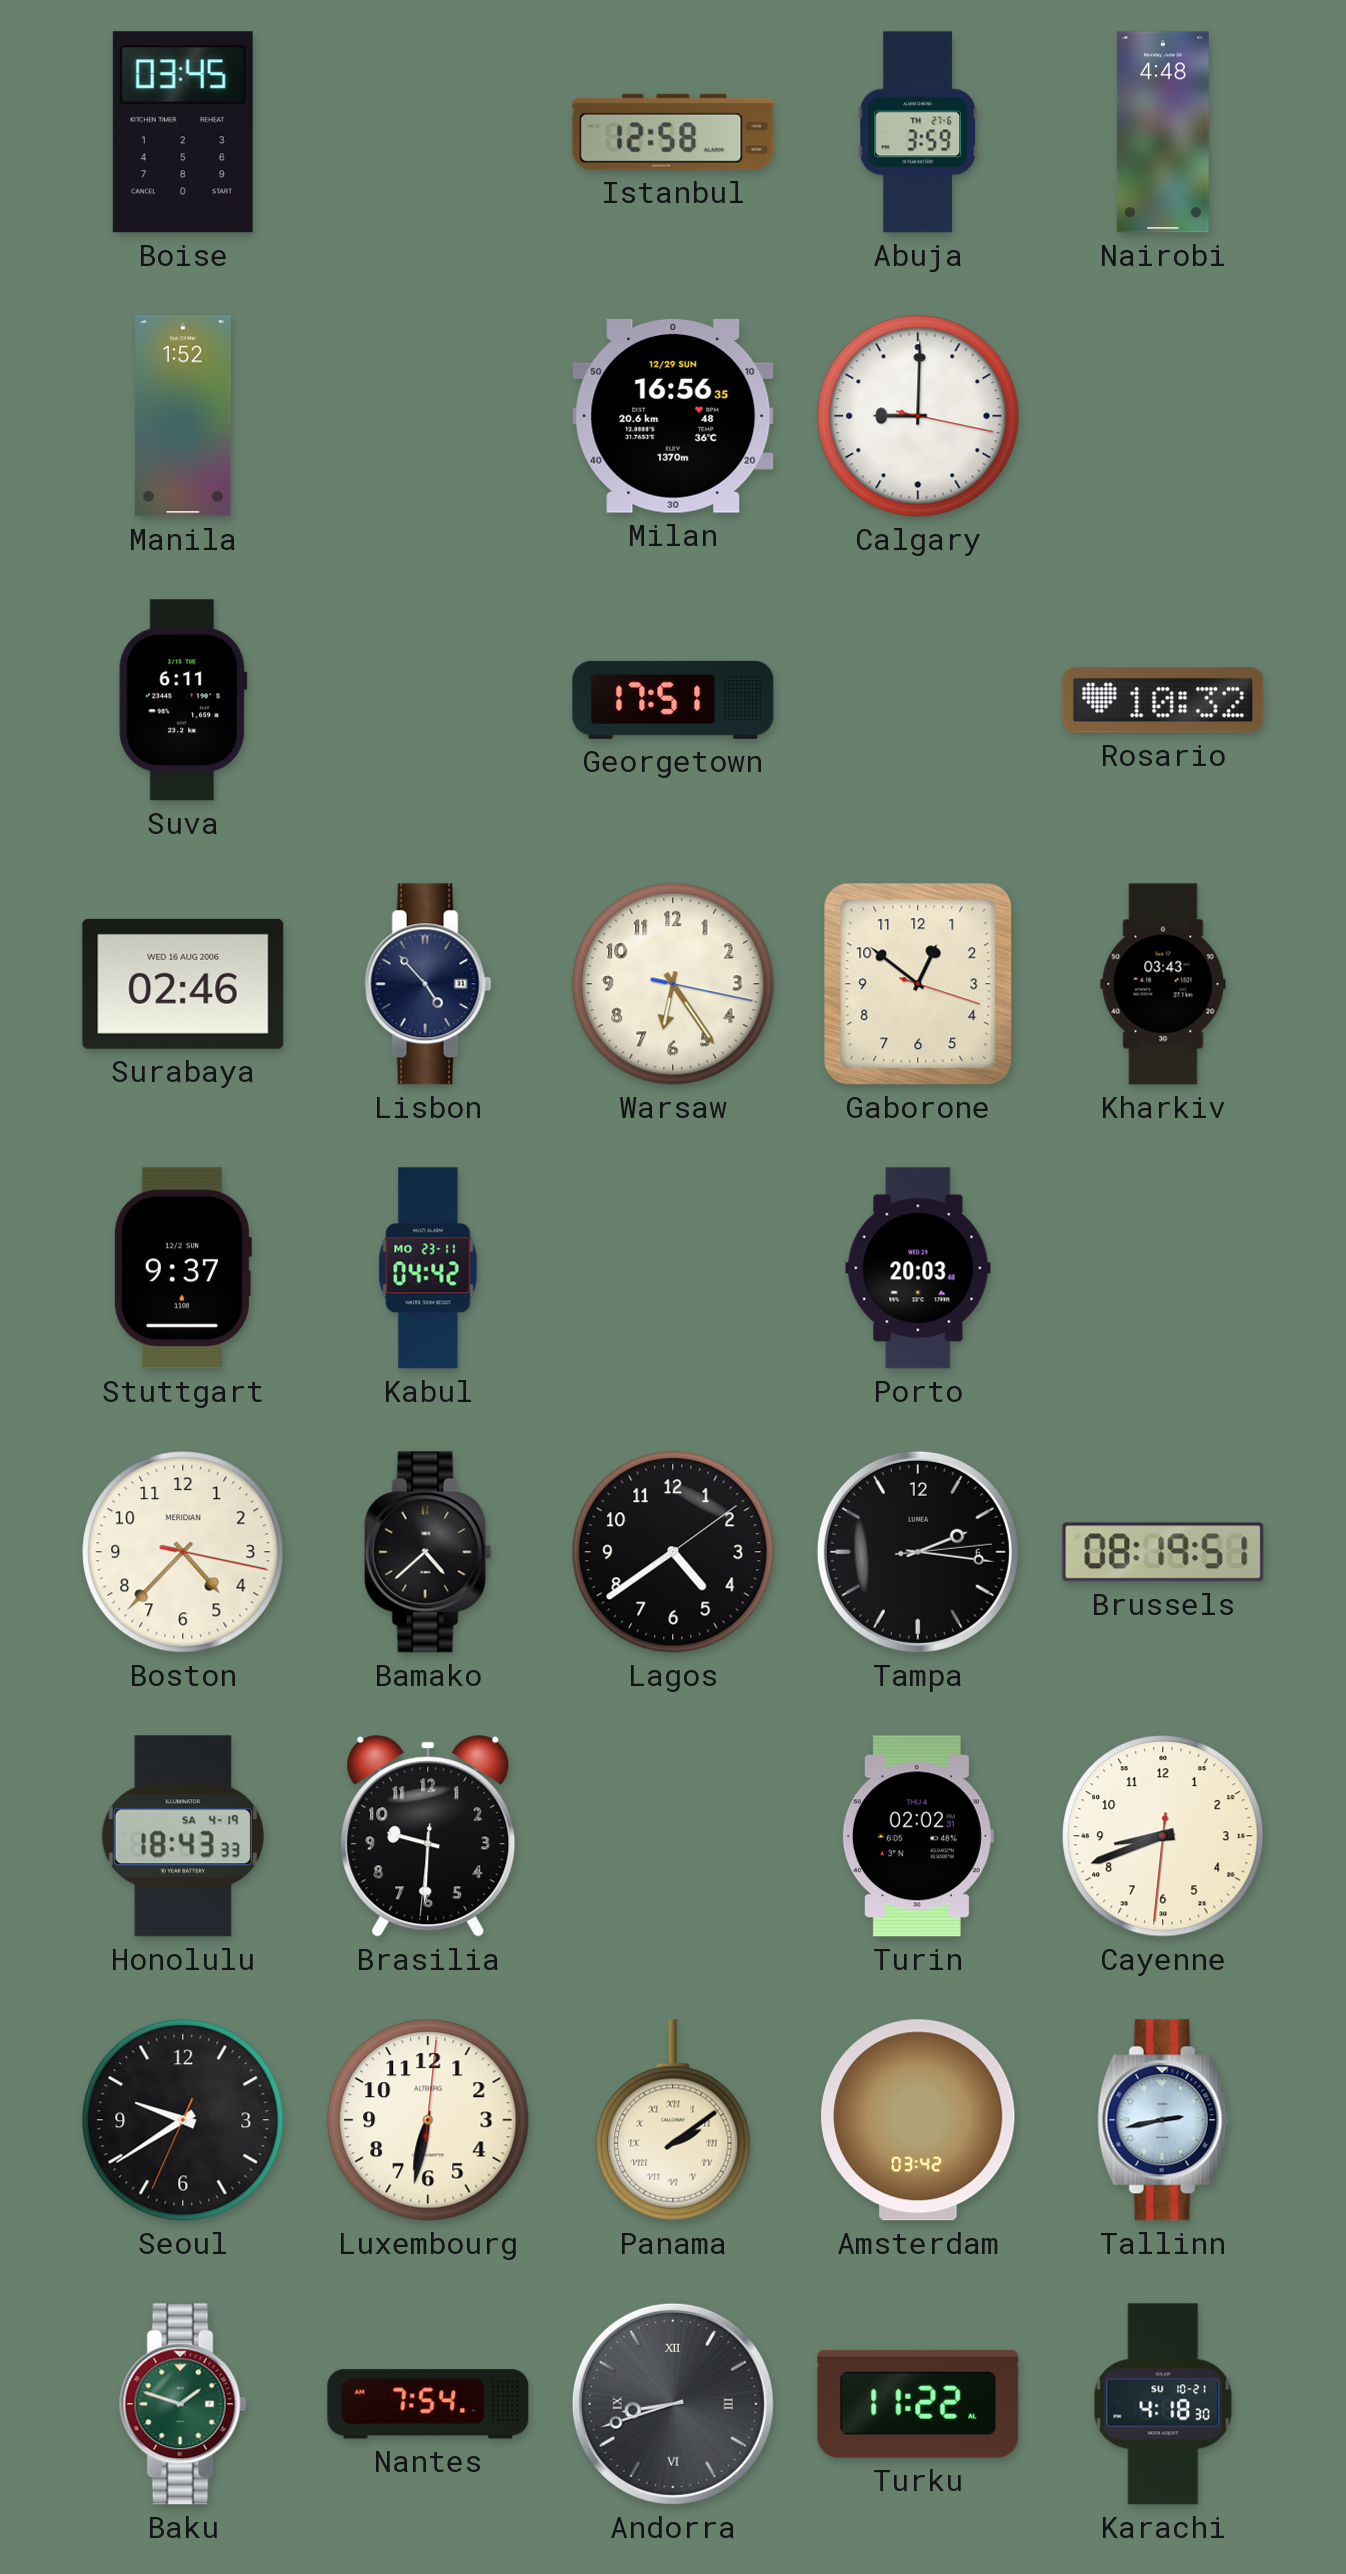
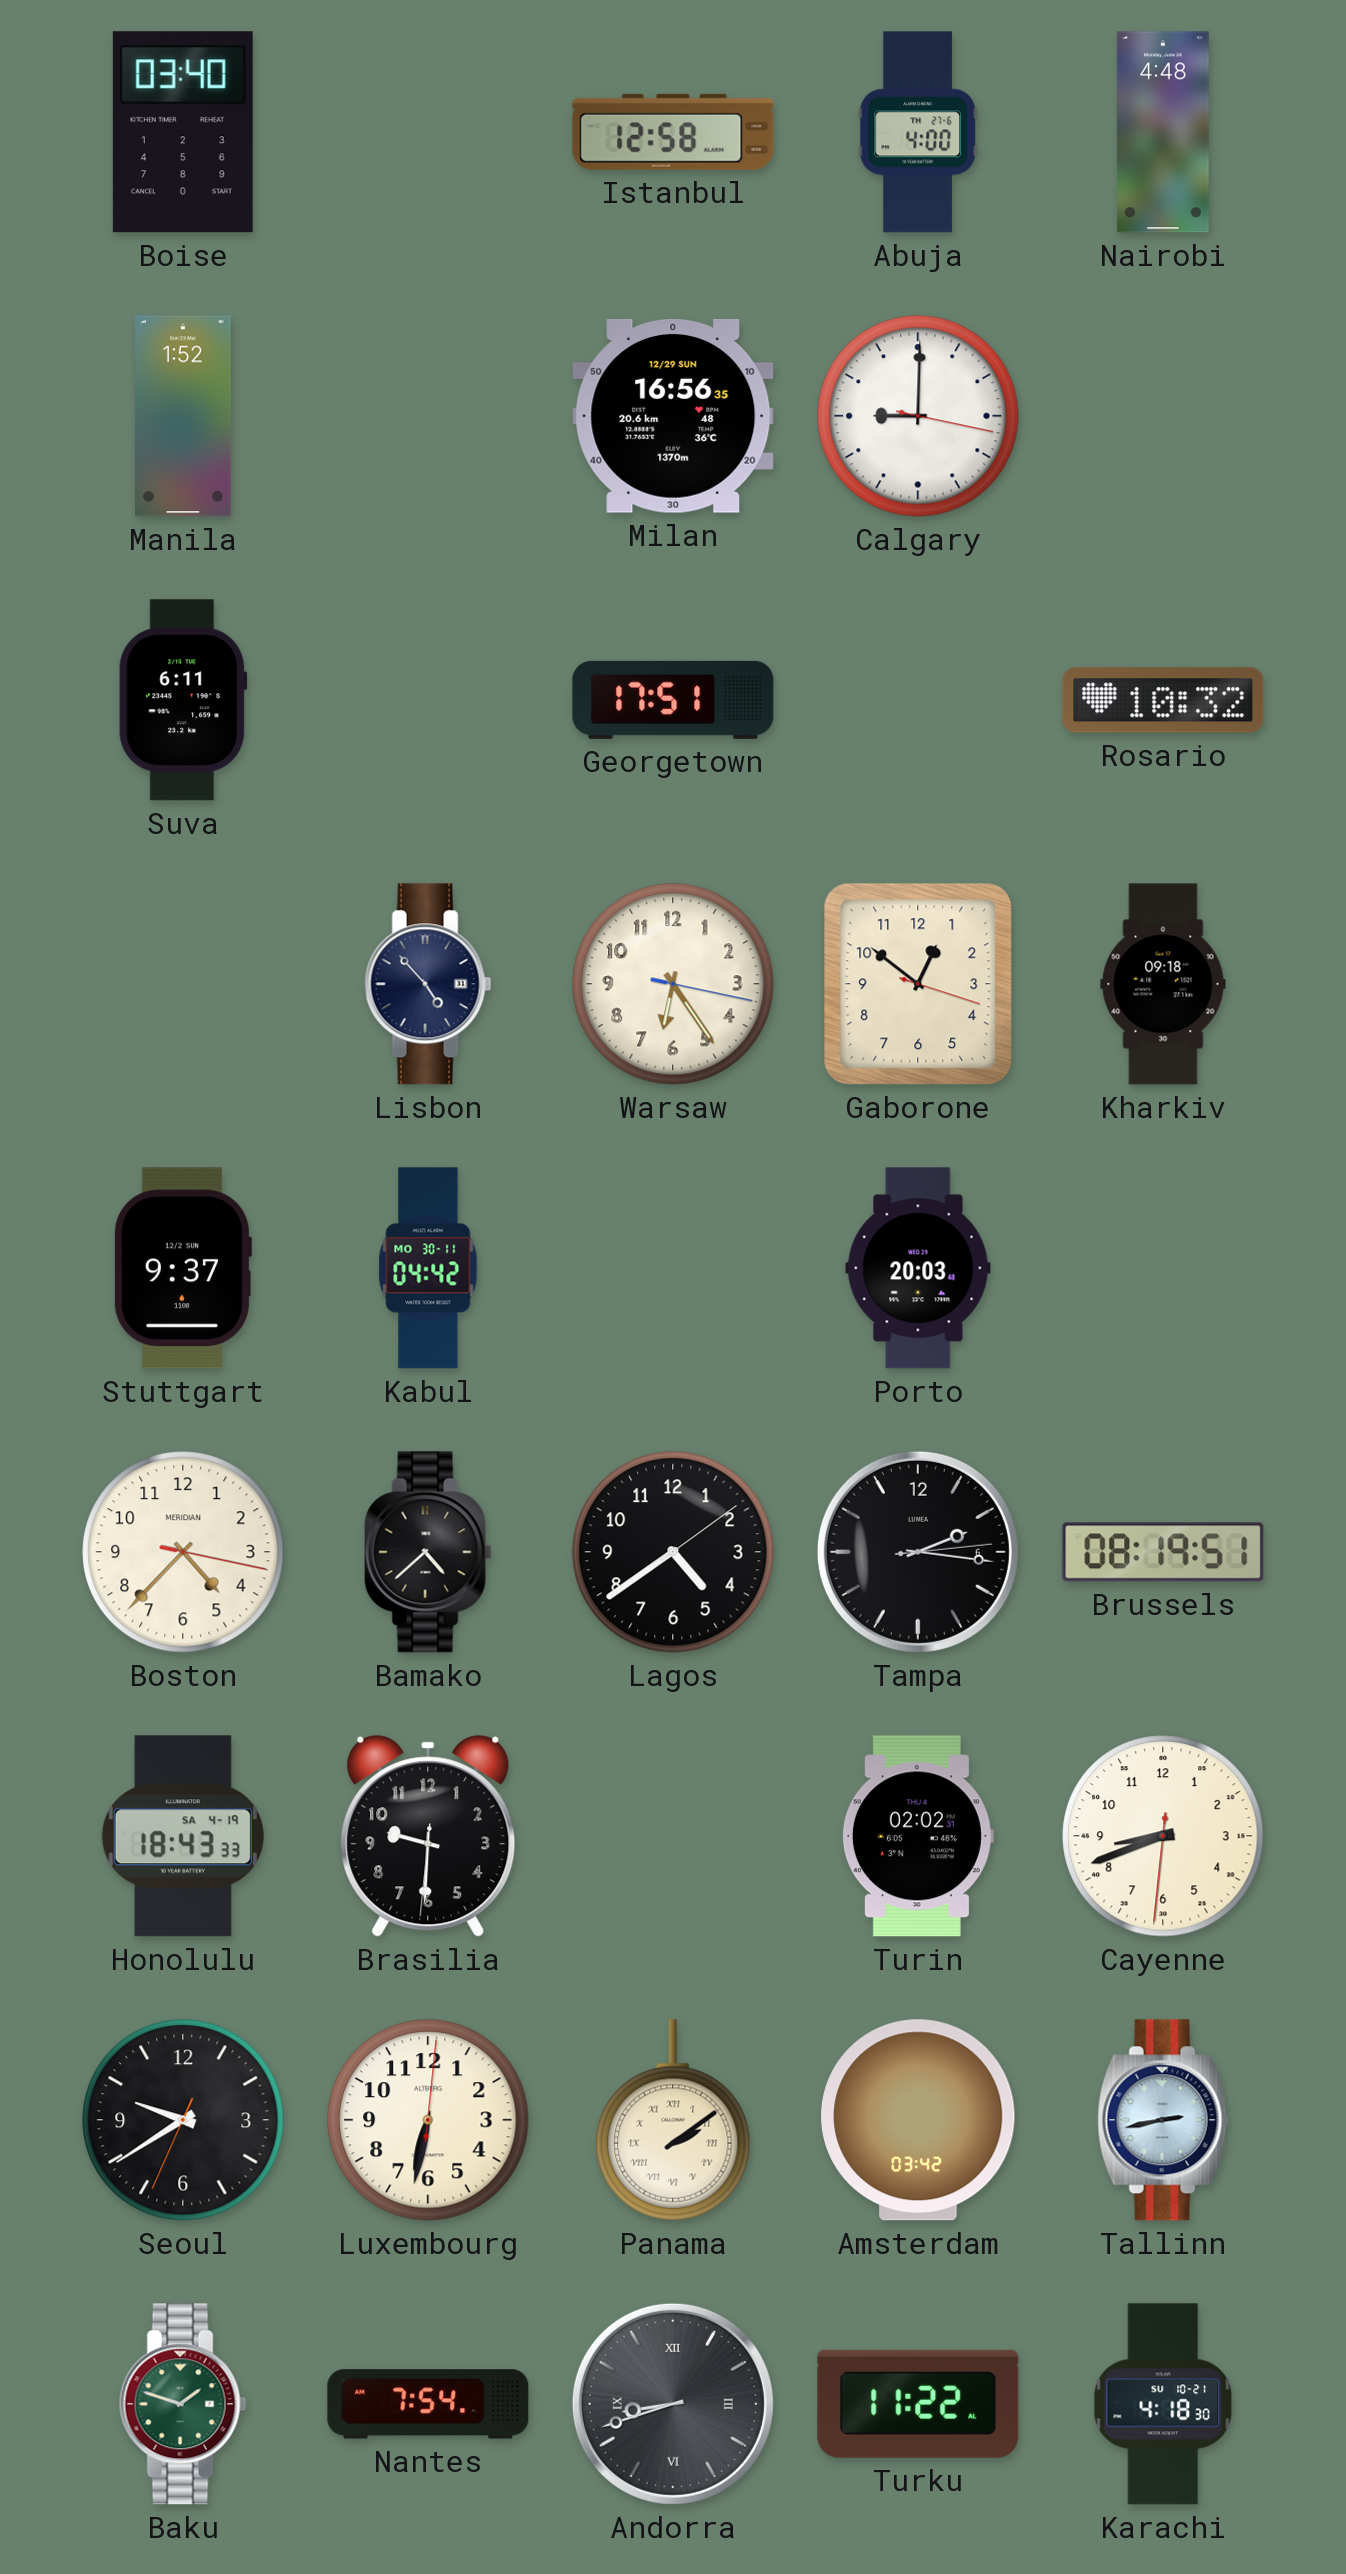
Boise: 03:45 -> 03:40 (183, 132)
Abuja: 3:59 -> 4:00 (918, 132)
Surabaya: 02:46 -> none (183, 984)
Kharkiv: 03:43 -> 09:18 (1163, 984)
Kabul date: MO 23-11 -> MO 30-11 (428, 1268)
